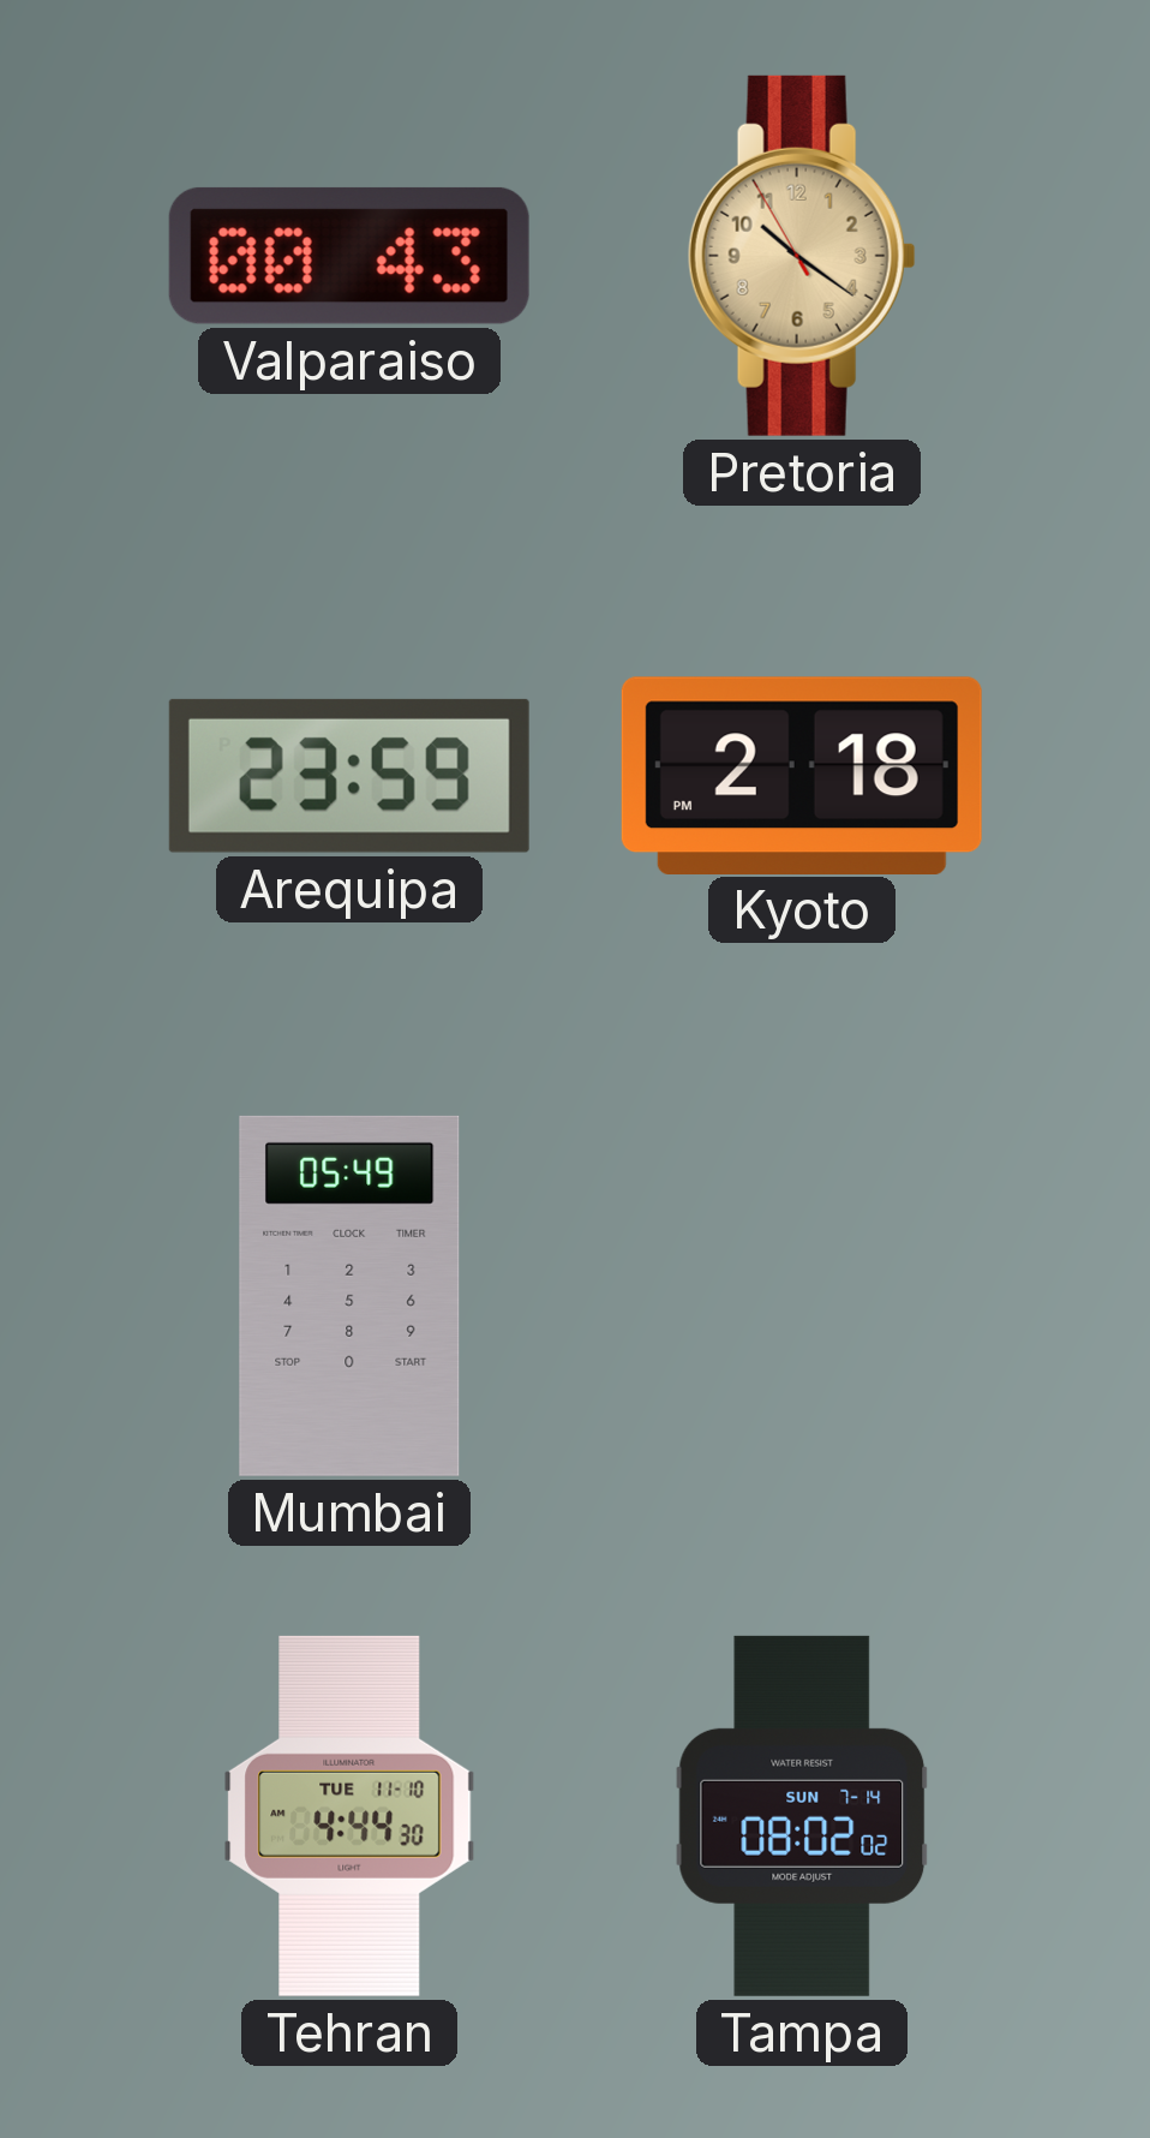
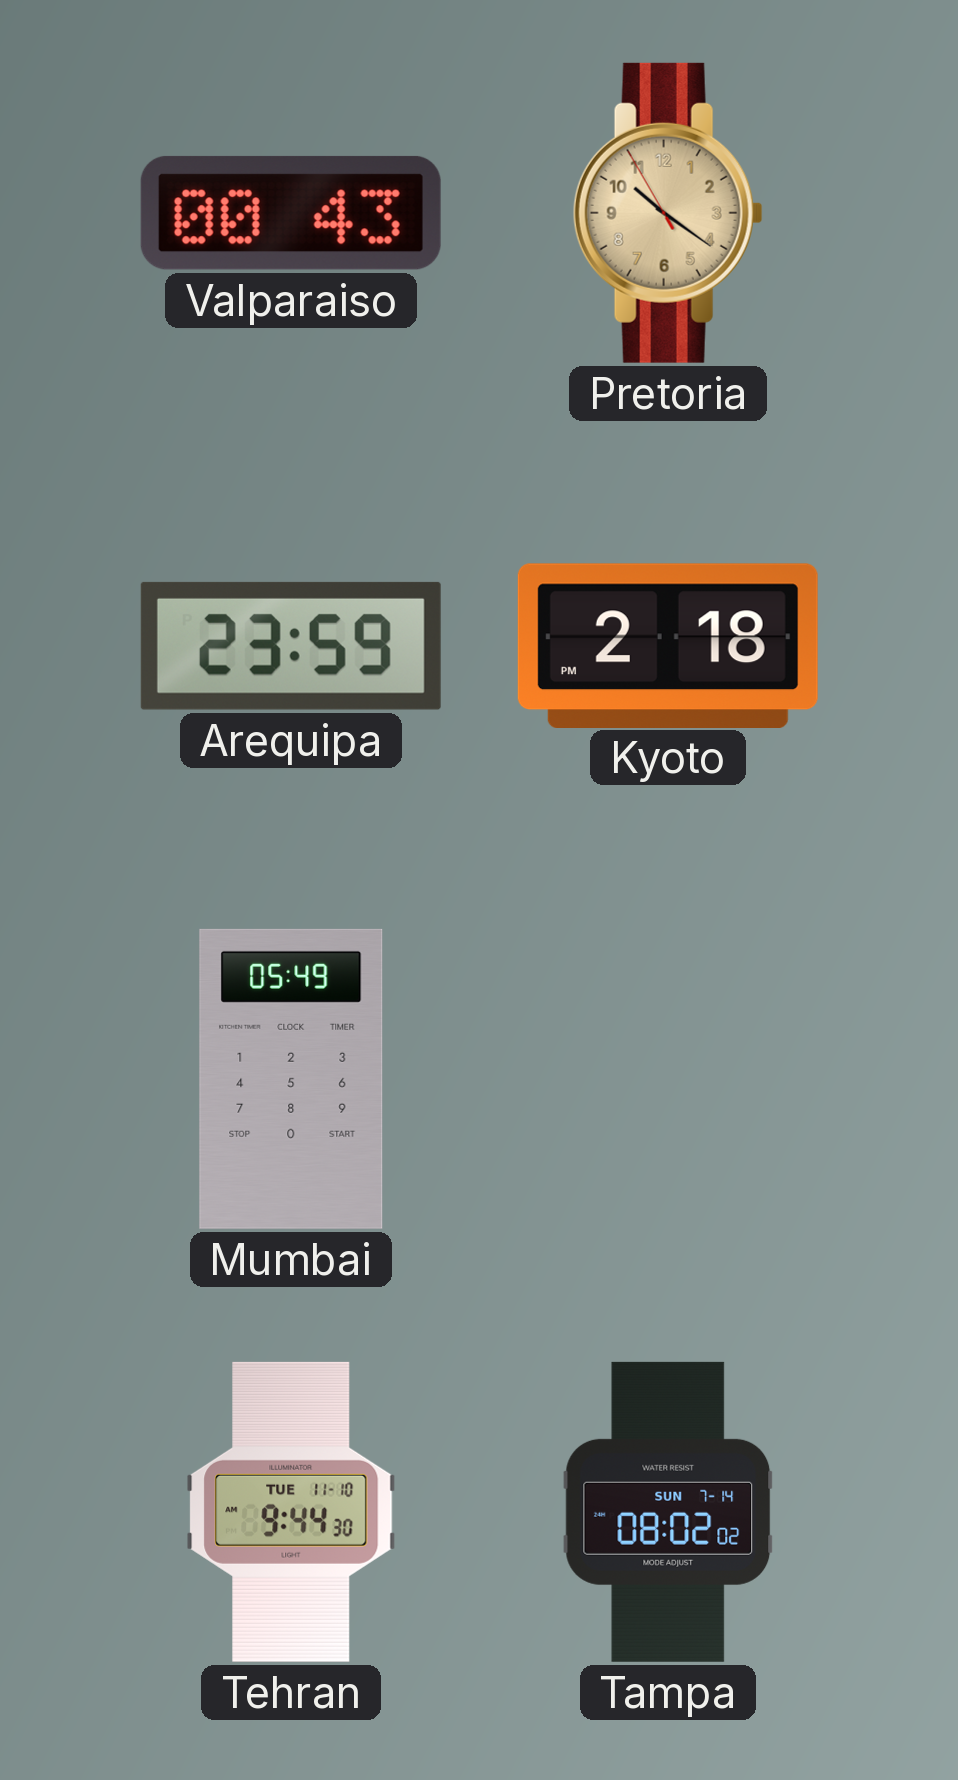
Tehran: 4:44 -> 9:44 (291, 1512)
